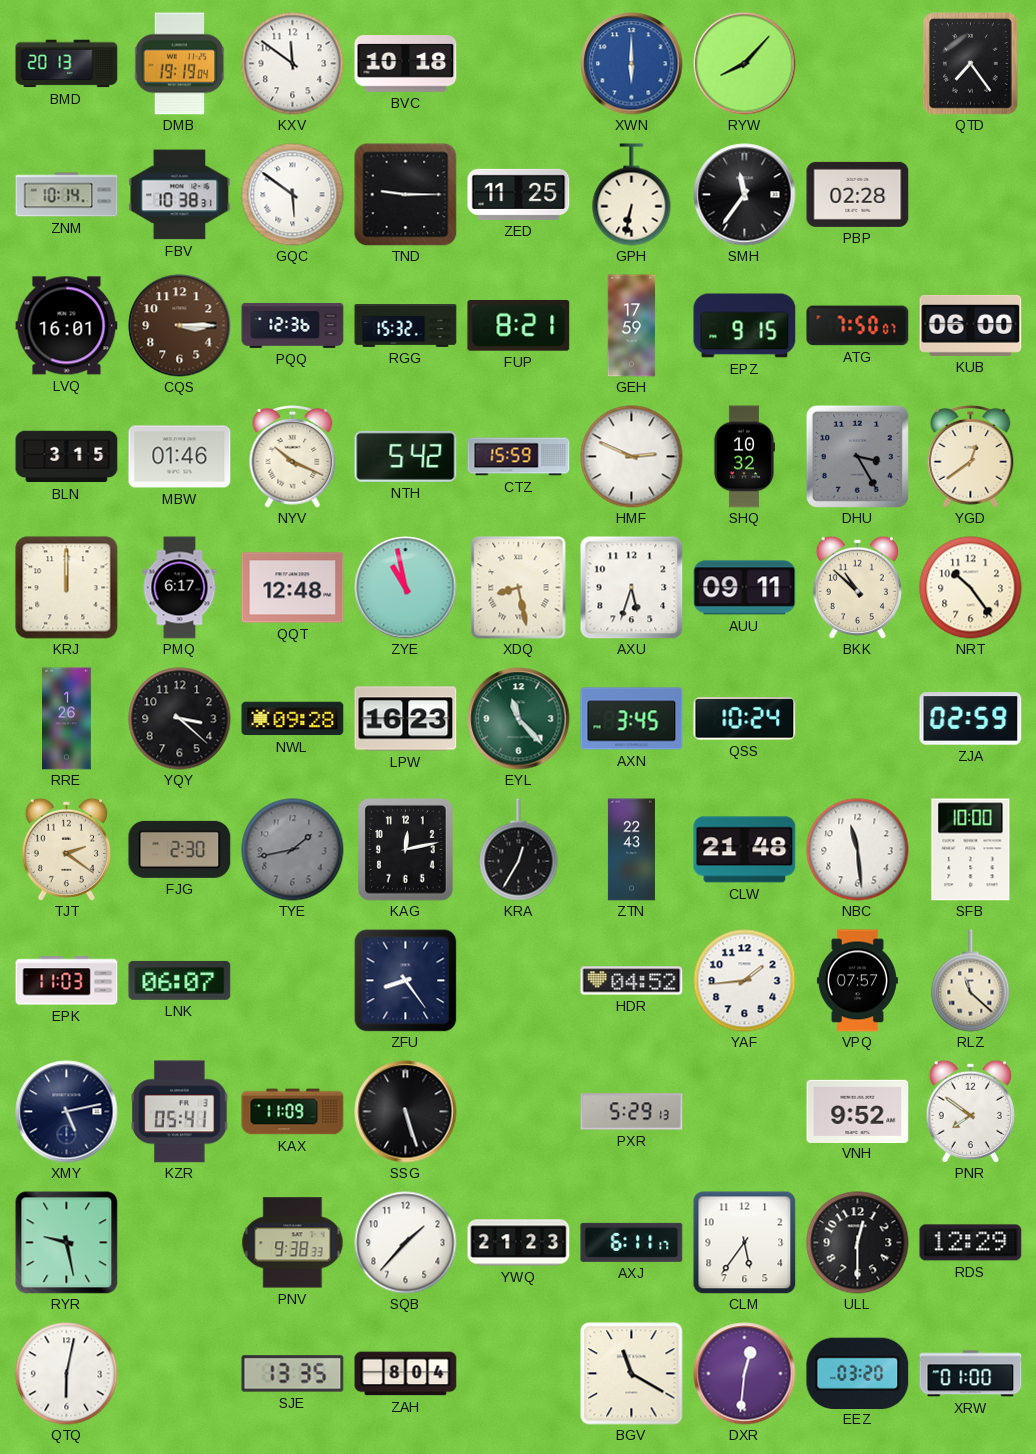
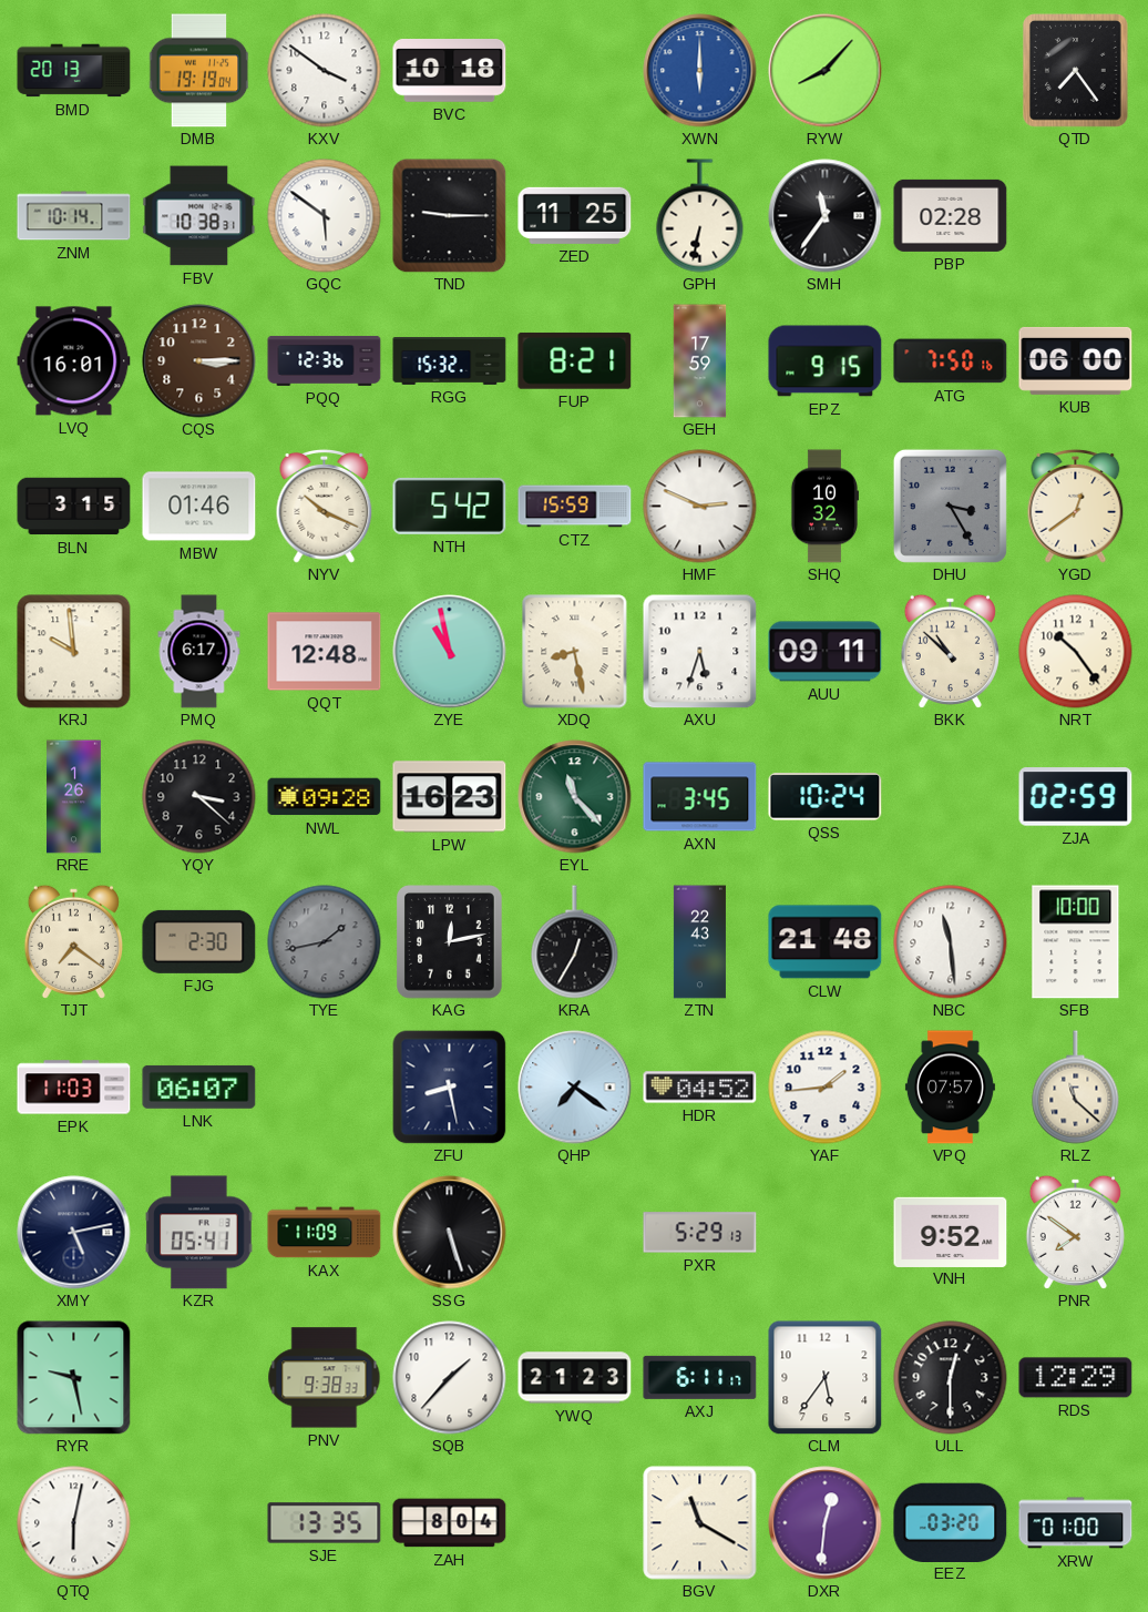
KXV: 11:51 -> 3:51 (325, 71)
ATG: 7:50:07 -> 7:50:16 (951, 361)
KRJ: 12:00 -> 9:59 (74, 652)
TJT: 2:21 -> 7:21 (73, 941)
ZFU: 8:24 -> 8:28 (449, 1088)
QHP: none -> 7:21 (575, 1088)
